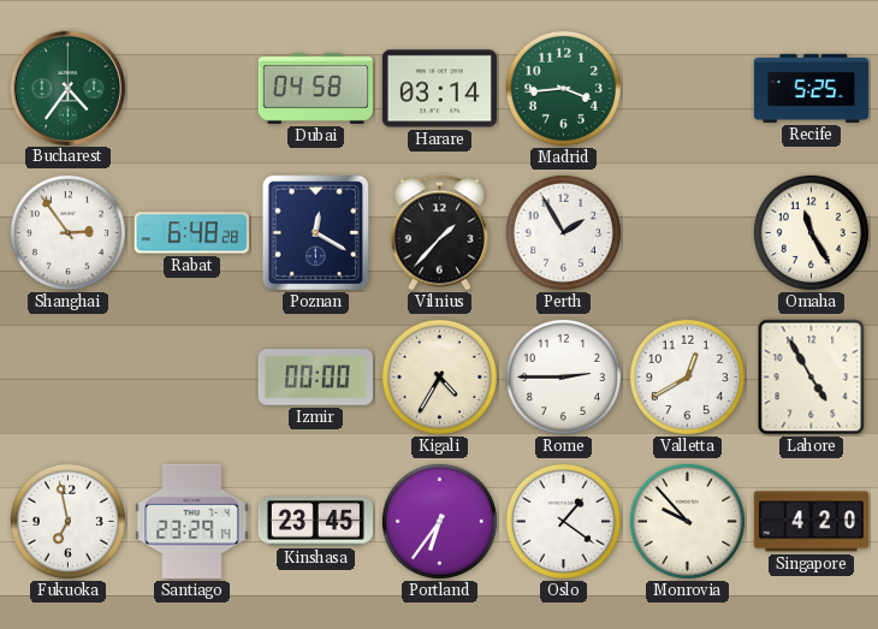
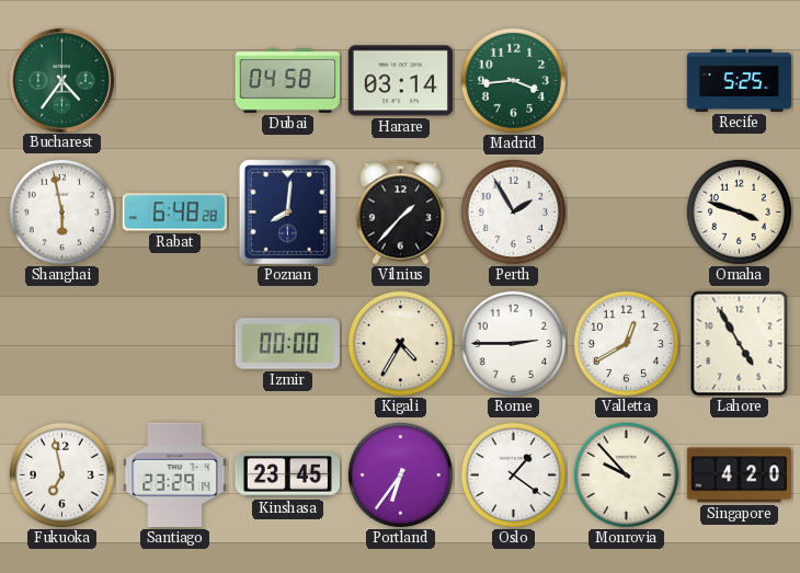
Shanghai: 2:54 -> 5:58 (61, 211)
Poznan: 12:20 -> 8:01 (288, 213)
Omaha: 11:25 -> 3:48 (739, 211)
